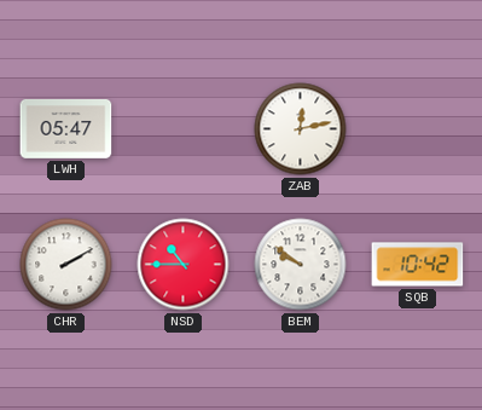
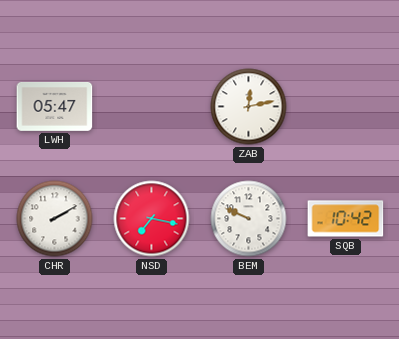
NSD: 10:45 -> 7:17 (152, 219)
BEM: 9:51 -> 9:49 (249, 219)
